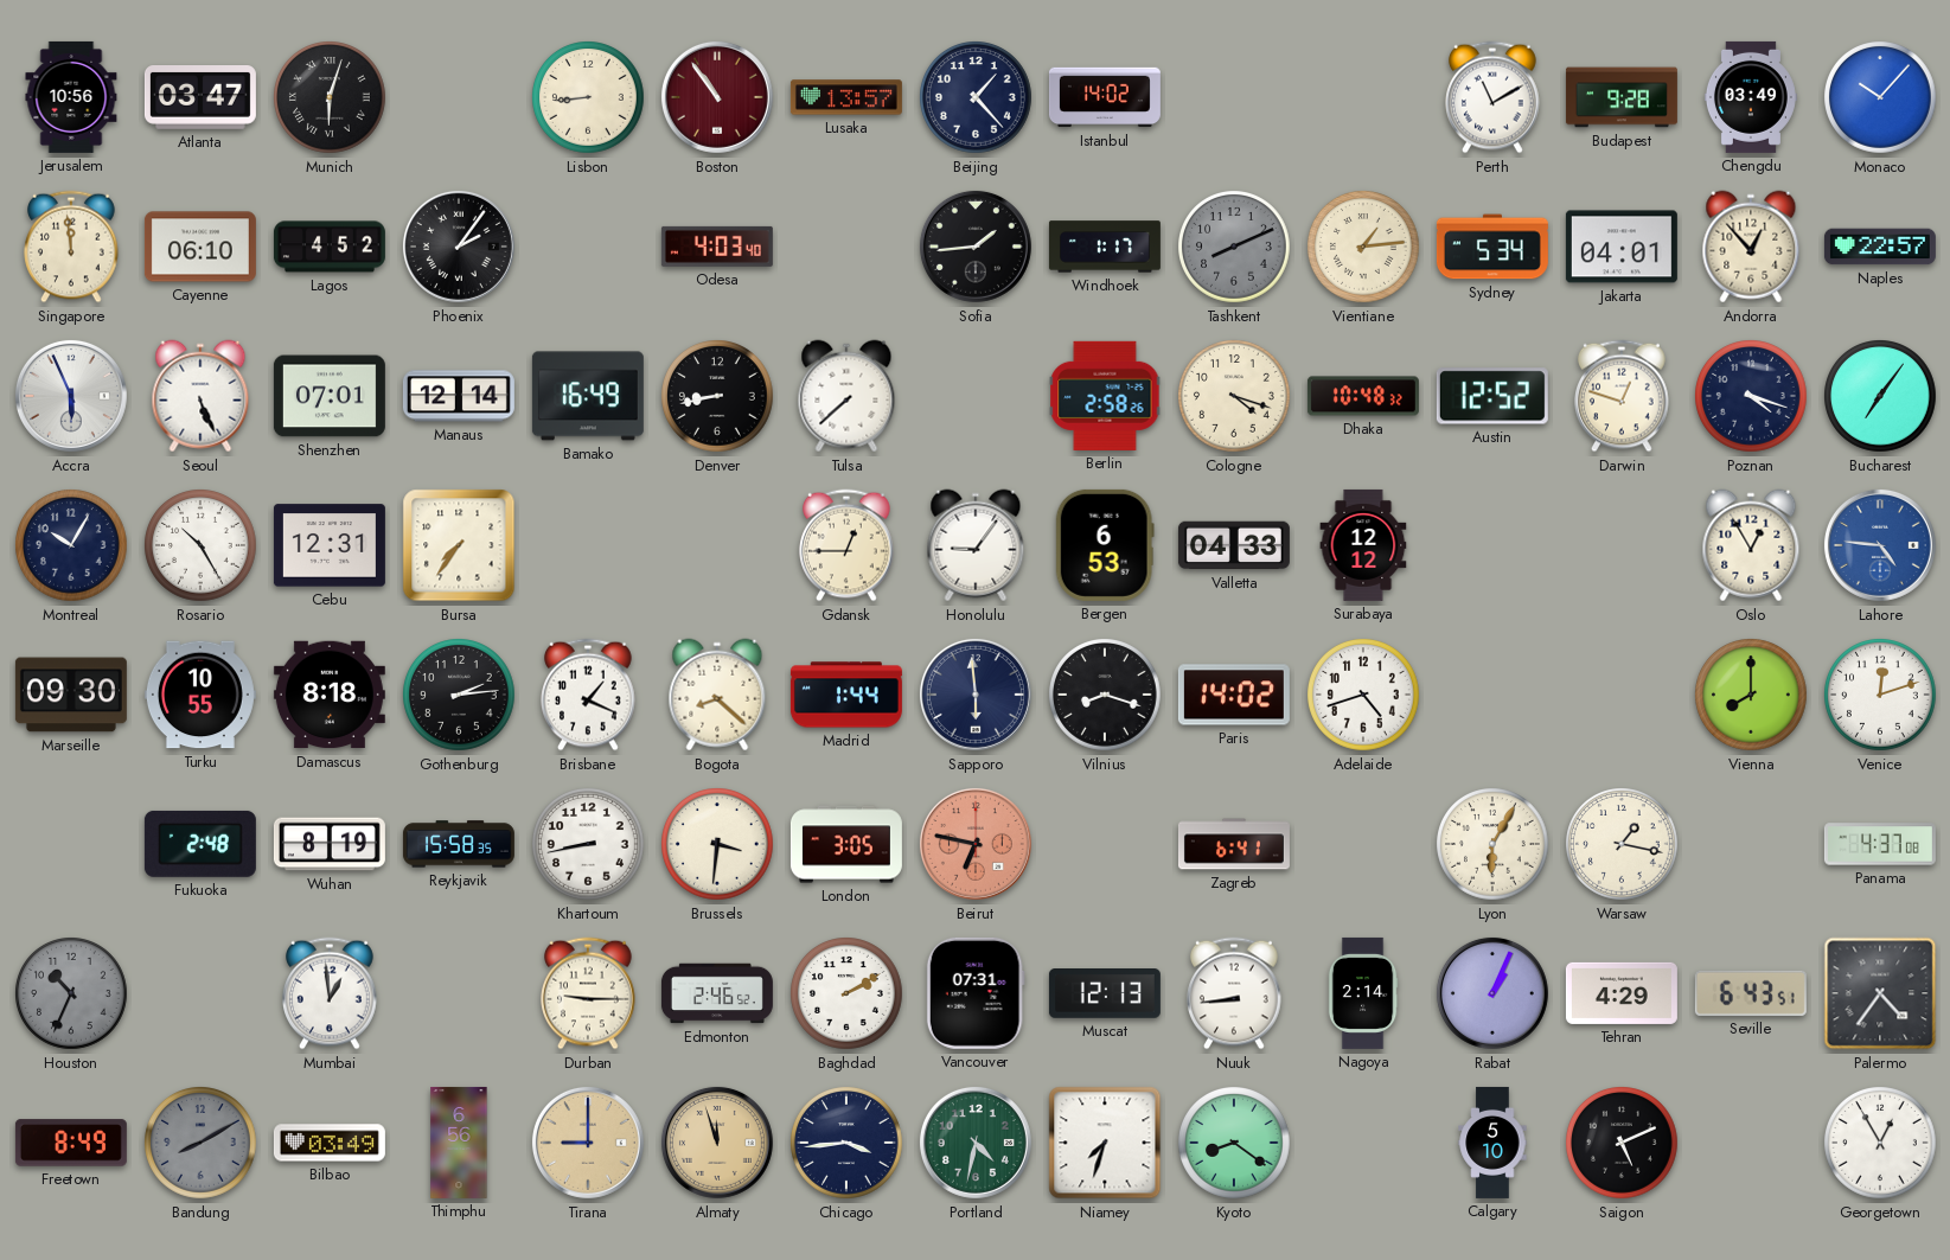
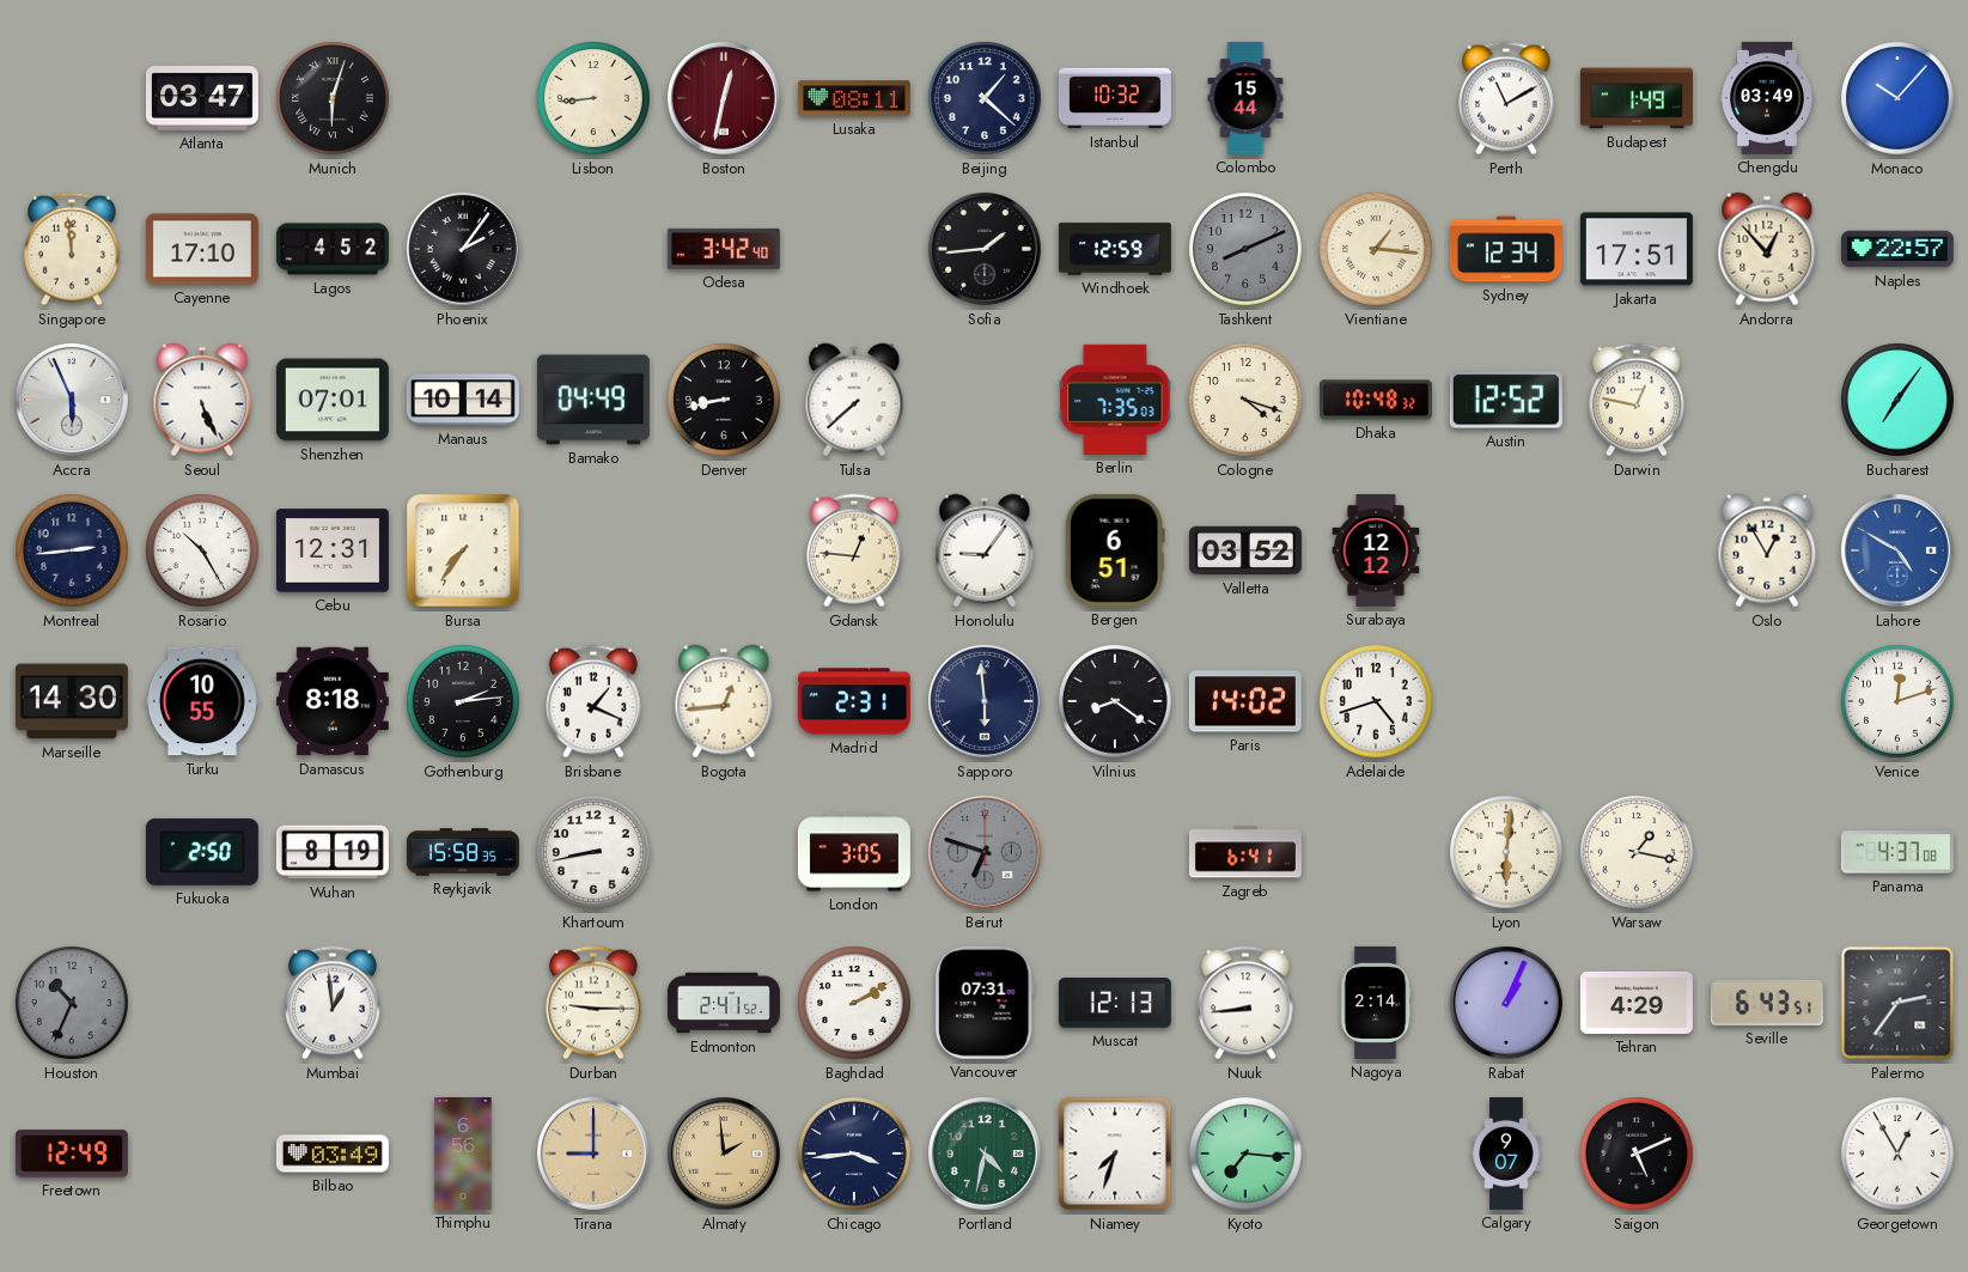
Jerusalem: 10:56 -> none (71, 97)
Boston: 10:54 -> 12:32 (724, 98)
Lusaka: 13:57 -> 08:11 (854, 98)
Beijing: 1:23 -> 1:22 (986, 99)
Istanbul: 14:02 -> 10:32 (1115, 98)
Colombo: none -> 15:44 (1245, 98)
Budapest: 9:28 -> 1:49 (1637, 98)
Cayenne: 06:10 -> 17:10 (202, 249)
Odesa: 4:03 -> 3:42 (724, 249)
Windhoek: 1:17 -> 12:59 (1115, 249)
Vientiane: 1:14 -> 1:16 (1377, 250)
Sydney: 5:34 -> 12:34 (1506, 249)
Jakarta: 04:01 -> 17:51 (1637, 249)
Manaus: 12:14 -> 10:14 (463, 400)
Bamako: 16:49 -> 04:49 (593, 400)
Berlin: 2:58 -> 7:35 (1115, 400)
Darwin: 12:48 -> 12:47 (1638, 400)
Poznan: 4:18 -> none (1752, 397)
Montreal: 10:05 -> 2:44 (73, 552)
Gdansk: 12:45 -> 12:46 (855, 550)
Bergen: 6:53 -> 6:51 (1115, 550)
Valletta: 04:33 -> 03:52 (1245, 550)
Lahore: 4:46 -> 4:50 (1897, 550)
Marseille: 09:30 -> 14:30 (72, 701)
Bogota: 8:22 -> 12:44 (724, 701)
Madrid: 1:44 -> 2:31 (854, 701)
Vilnius: 8:18 -> 8:21 (1116, 702)
Vienna: 8:00 -> none (1752, 696)
Fukuoka: 2:48 -> 2:50 (202, 852)
Brussels: 3:31 -> none (718, 845)
Beirut: 6:47 -> 6:48 (985, 852)
Beirut dial: salmon -> grey (985, 852)
Lyon: 6:05 -> 6:01 (1507, 853)
Edmonton: 2:46 -> 2:41 (724, 1003)
Palermo: 4:36 -> 2:36 (1897, 1003)
Freetown: 8:49 -> 12:49 (72, 1154)
Bandung: 8:10 -> none (202, 1144)
Almaty: 11:57 -> 1:59 (724, 1154)
Kyoto: 8:21 -> 7:16 (1247, 1155)
Calgary: 5:10 -> 9:07 (1506, 1154)
